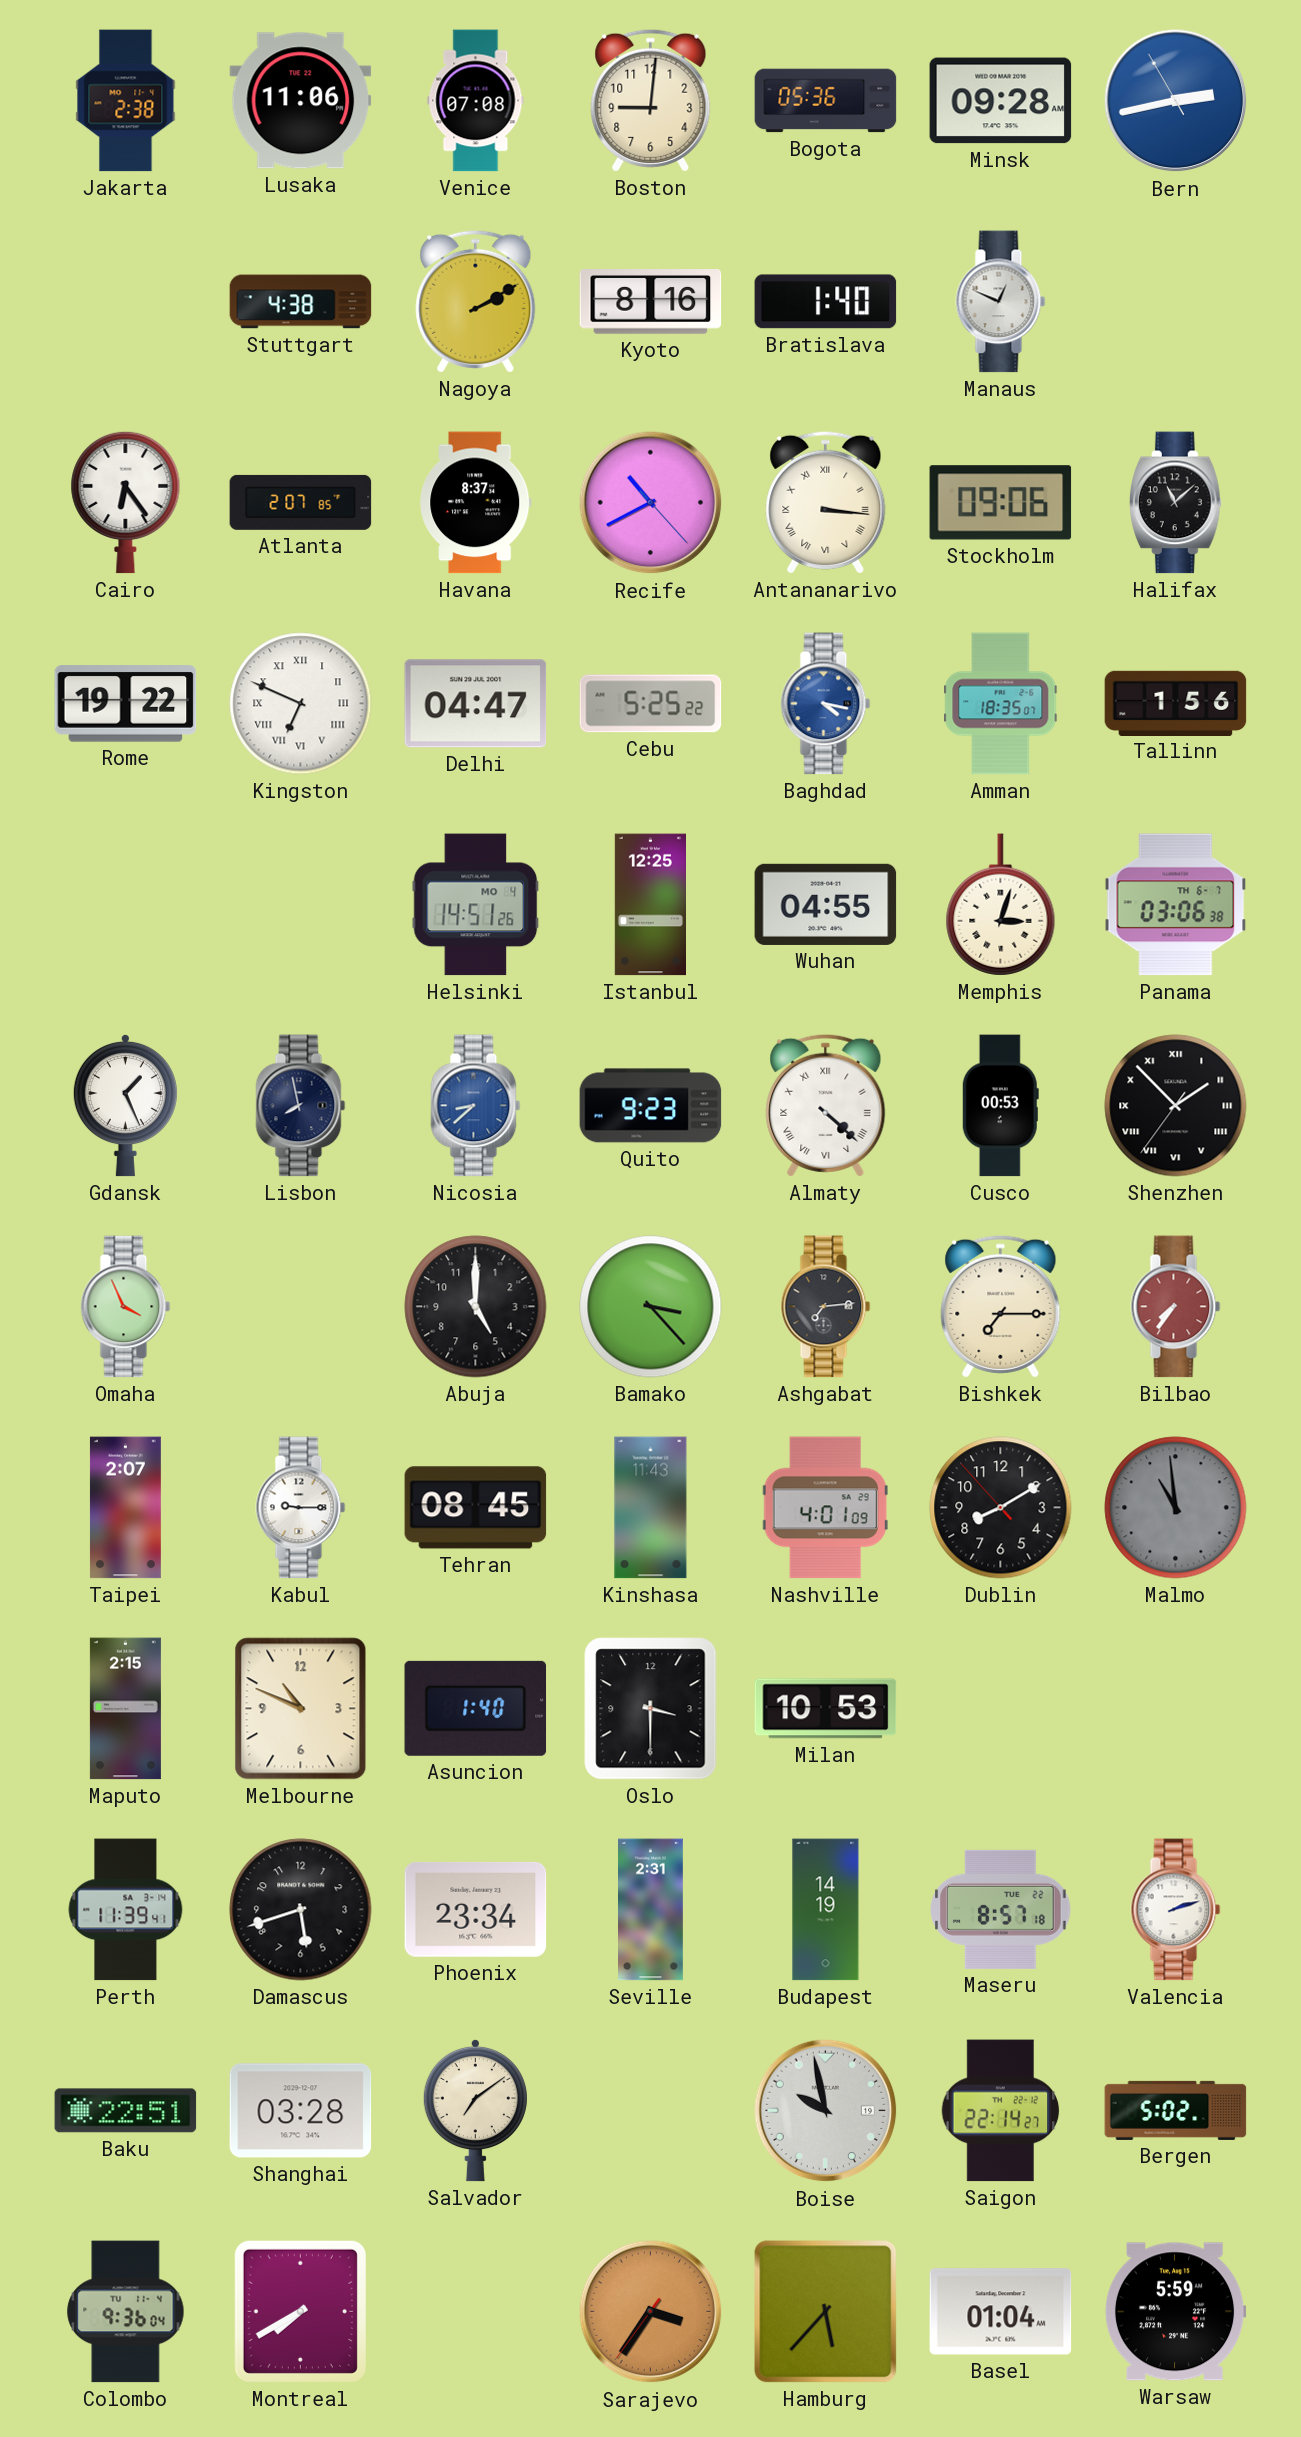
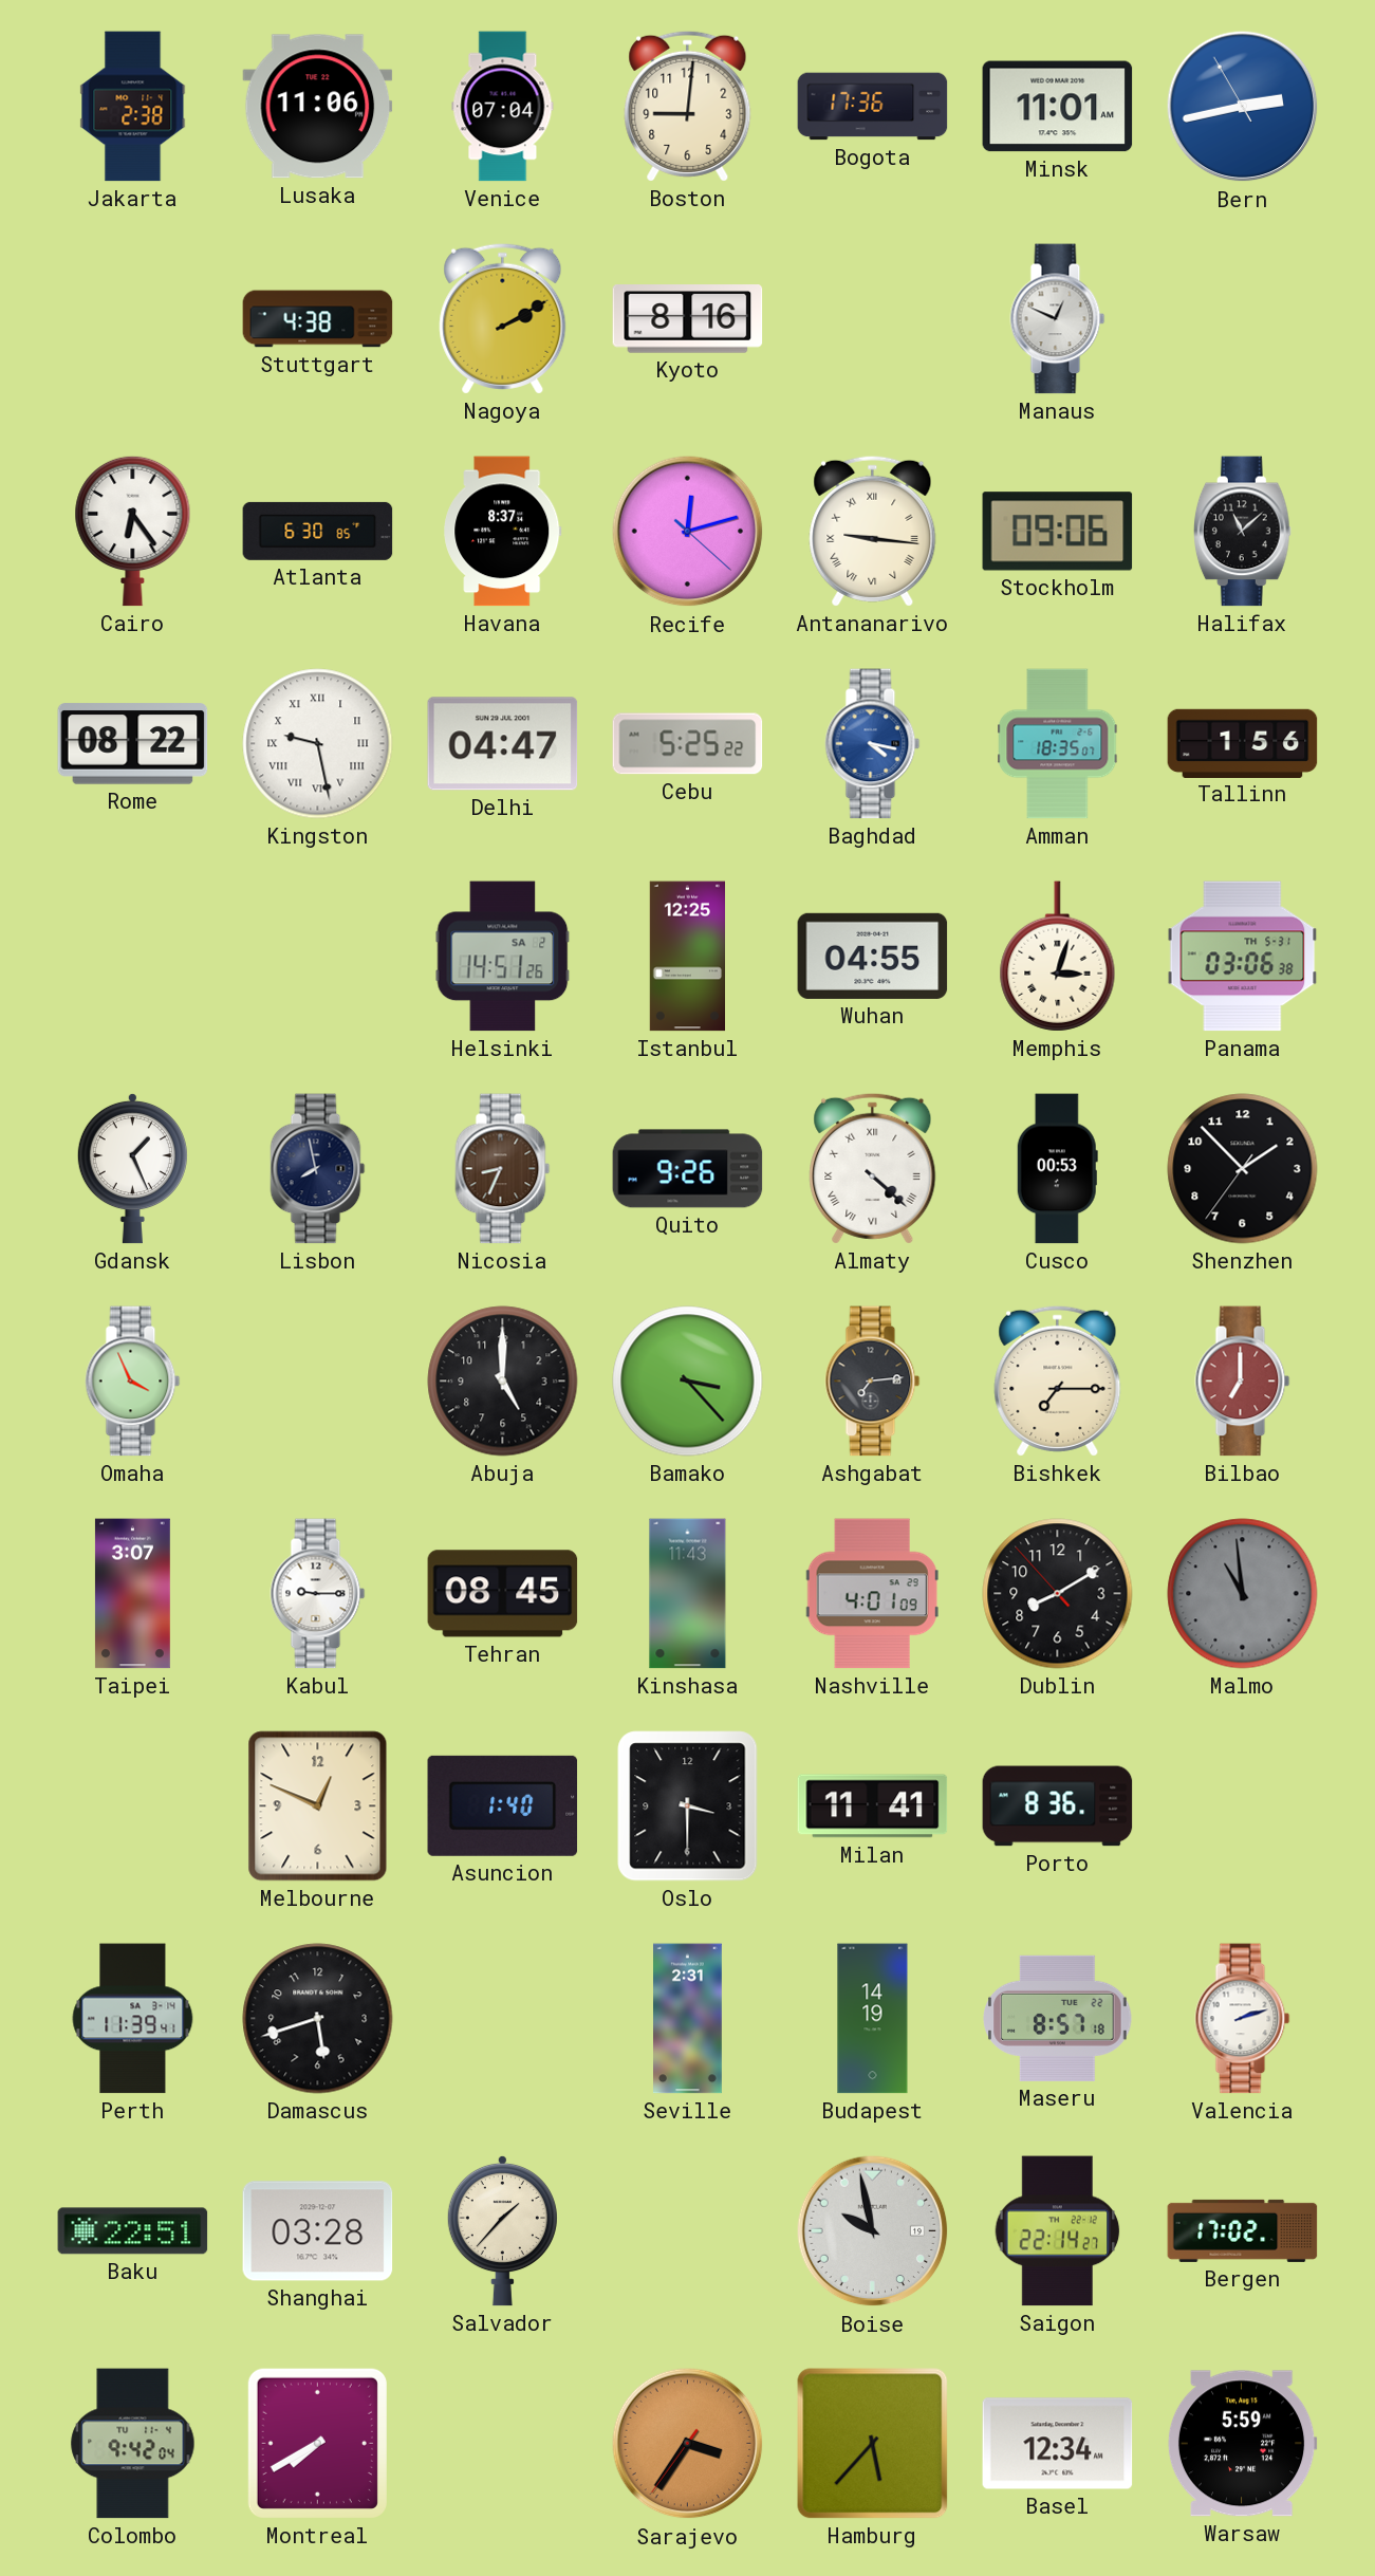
Venice: 07:08 -> 07:04 (503, 107)
Bogota: 05:36 -> 17:36 (873, 107)
Minsk: 09:28 -> 11:01 (1058, 107)
Bratislava: 1:40 -> none (826, 302)
Atlanta: 2:07 -> 6:30 (318, 531)
Recife: 10:40 -> 12:12 (688, 532)
Antananarivo: 3:16 -> 9:16 (873, 531)
Rome: 19:22 -> 08:22 (133, 744)
Kingston: 6:49 -> 9:28 (318, 744)
Helsinki date: MO 4 -> SA 2 (503, 957)
Panama date: TH 6-7 -> TH 5-31 (1243, 957)
Nicosia: 8:38 -> 8:34 (503, 1169)
Nicosia dial: blue -> brown (503, 1169)
Quito: 9:23 -> 9:26 (688, 1169)
Shenzhen numerals: Roman -> Arabic (1243, 1169)
Bilbao: 7:36 -> 7:00 (1243, 1382)
Taipei: 2:07 -> 3:07 (132, 1594)
Maputo: 2:15 -> none (125, 1709)
Melbourne: 10:49 -> 12:49 (318, 1806)
Milan: 10:53 -> 11:41 (873, 1806)
Porto: none -> 8:36 (1058, 1806)
Phoenix: 23:34 -> none (476, 1909)
Salvador: 7:09 -> 1:37 (502, 2230)
Bergen: 5:02 -> 17:02 (1243, 2230)
Colombo: 9:36 -> 9:42 (133, 2444)
Basel: 01:04 -> 12:34 (1058, 2444)
